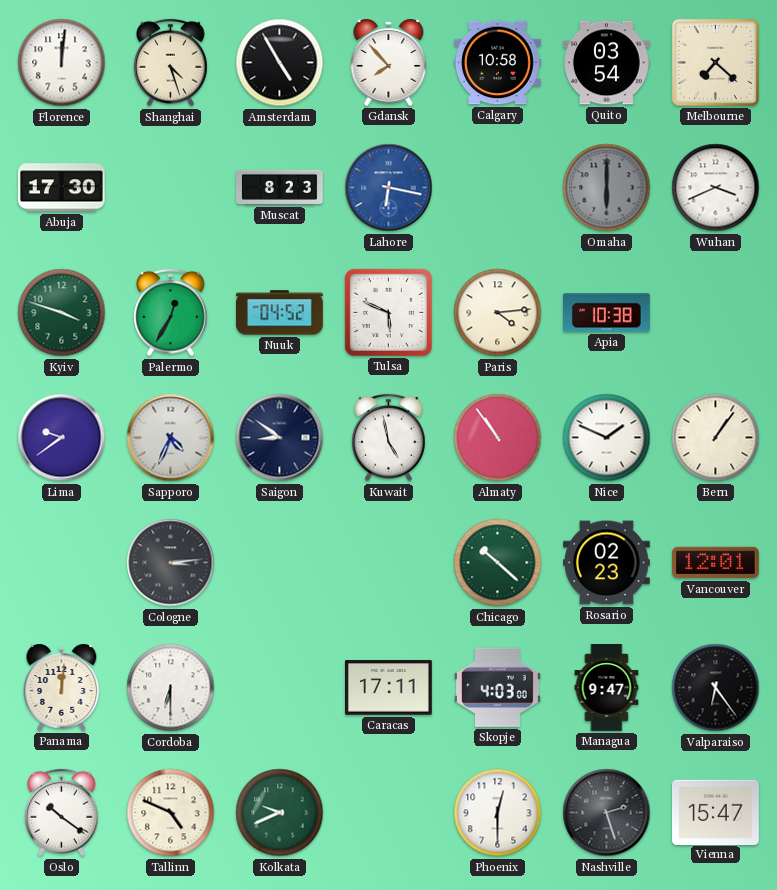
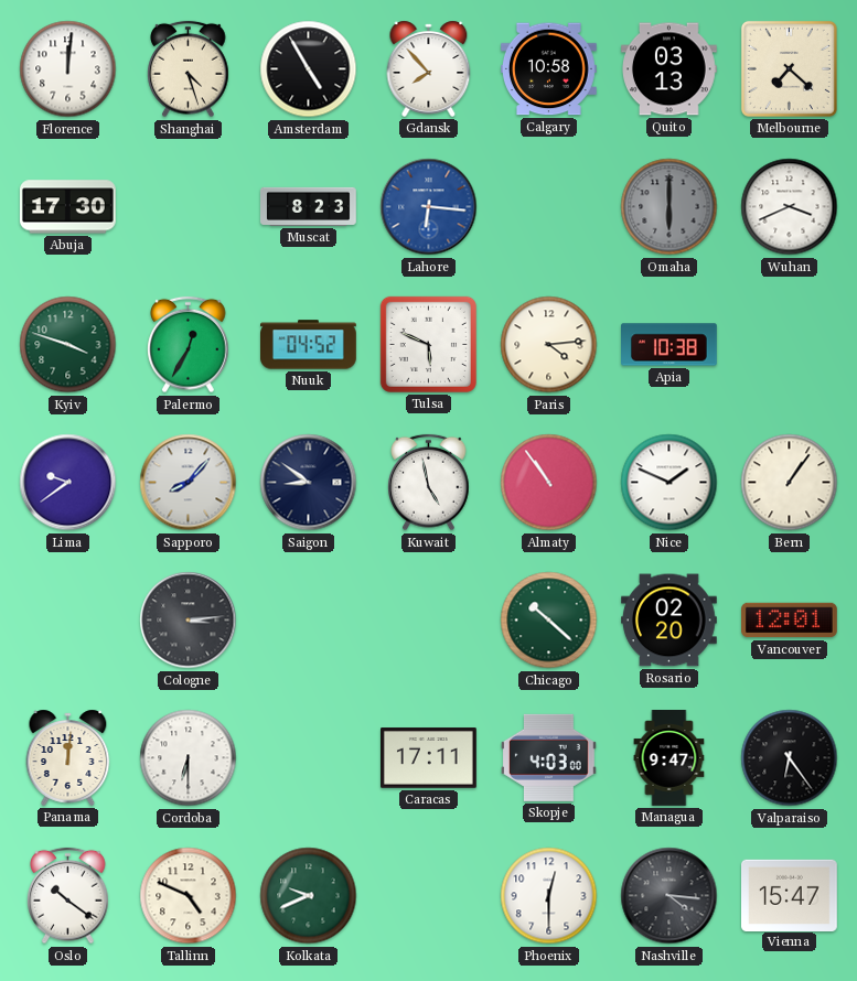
Quito: 03:54 -> 03:13 (669, 69)
Lahore: 6:17 -> 6:16 (429, 207)
Sapporo: 4:34 -> 8:07 (189, 483)
Rosario: 02:23 -> 02:20 (669, 621)
Nashville: 2:27 -> 4:16 (669, 896)
